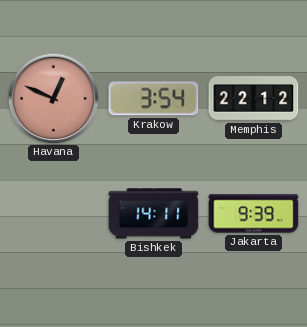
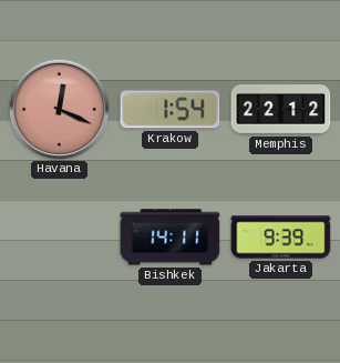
Havana: 12:49 -> 12:19 (59, 109)
Krakow: 3:54 -> 1:54 (171, 110)
